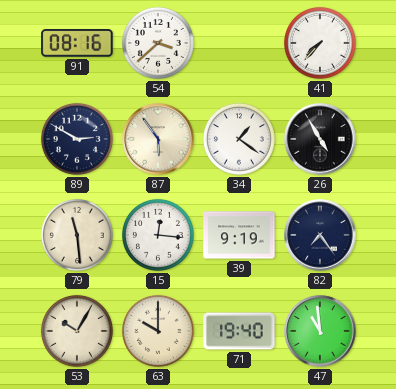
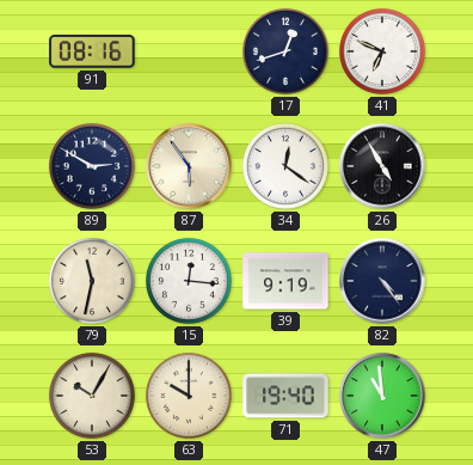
54: 3:38 -> none (158, 43)
17: none -> 12:42 (285, 51)
41: 7:37 -> 6:49 (382, 51)
34: 1:21 -> 12:21 (285, 166)
79: 11:29 -> 11:32 (92, 281)
82: 7:24 -> 4:24 (382, 281)
